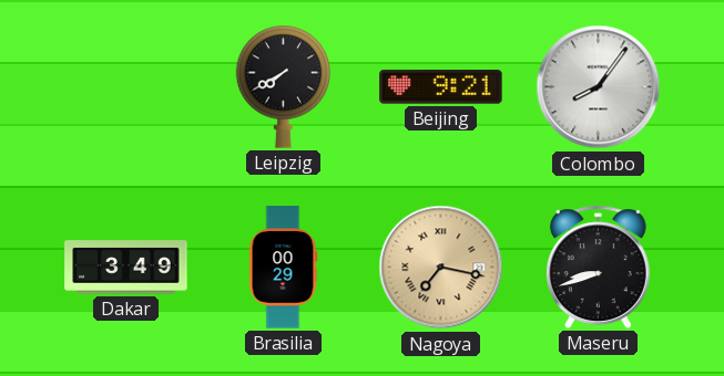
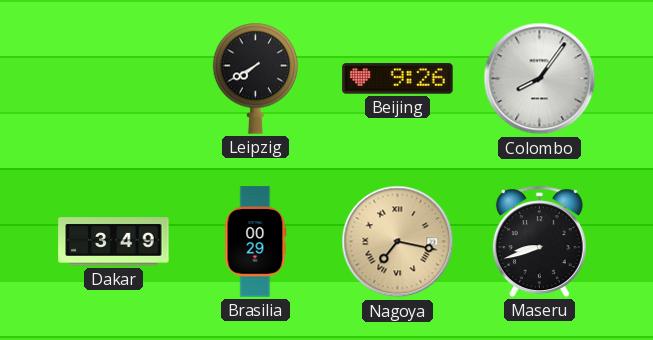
Beijing: 9:21 -> 9:26 (398, 79)
